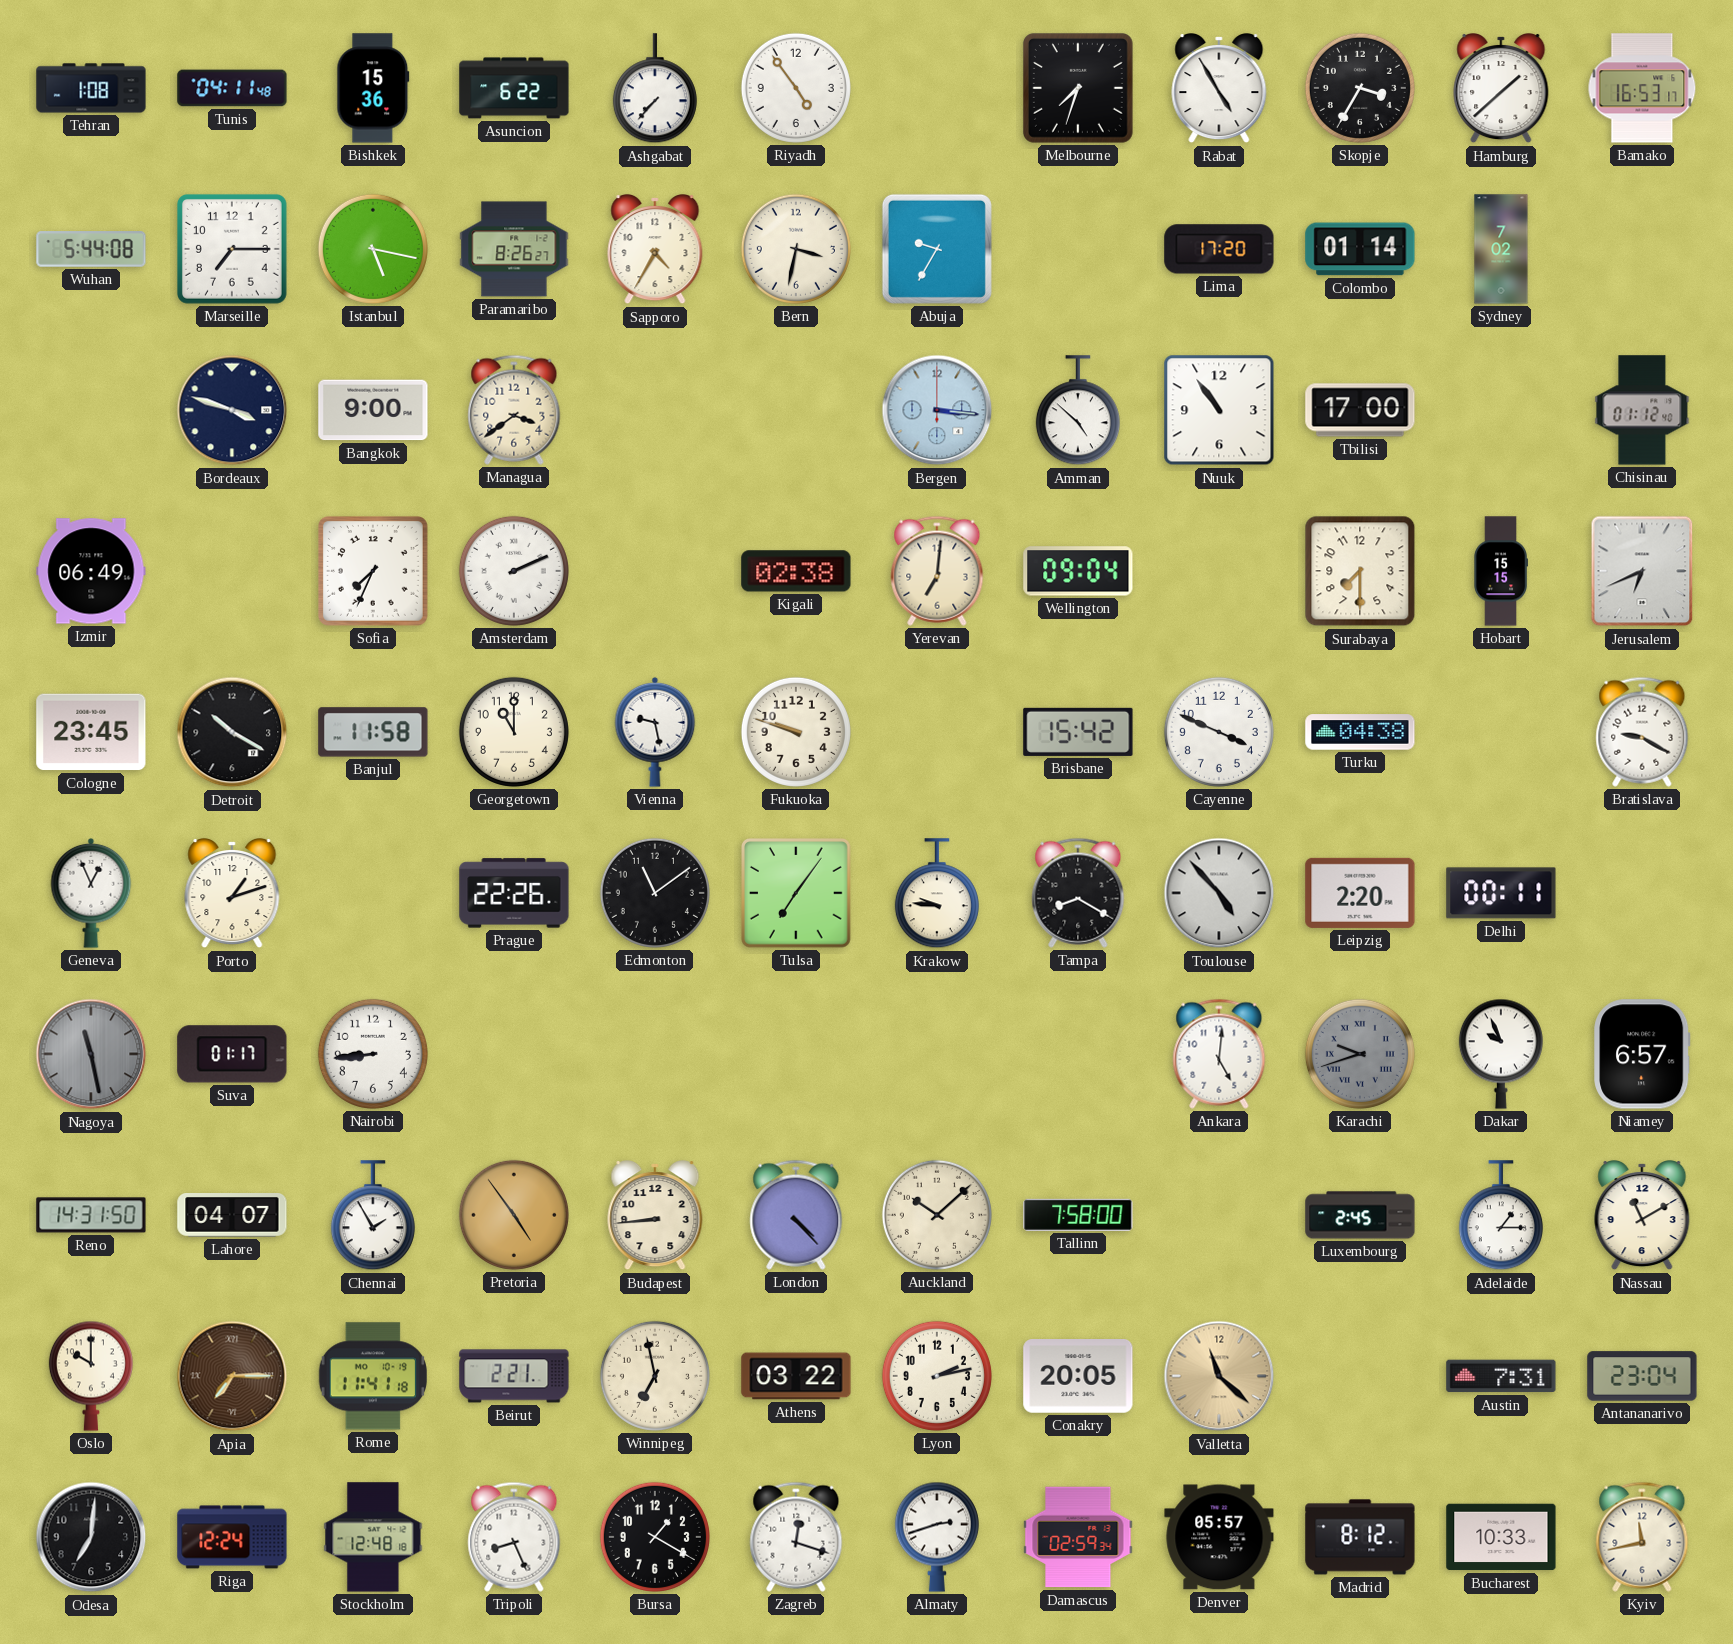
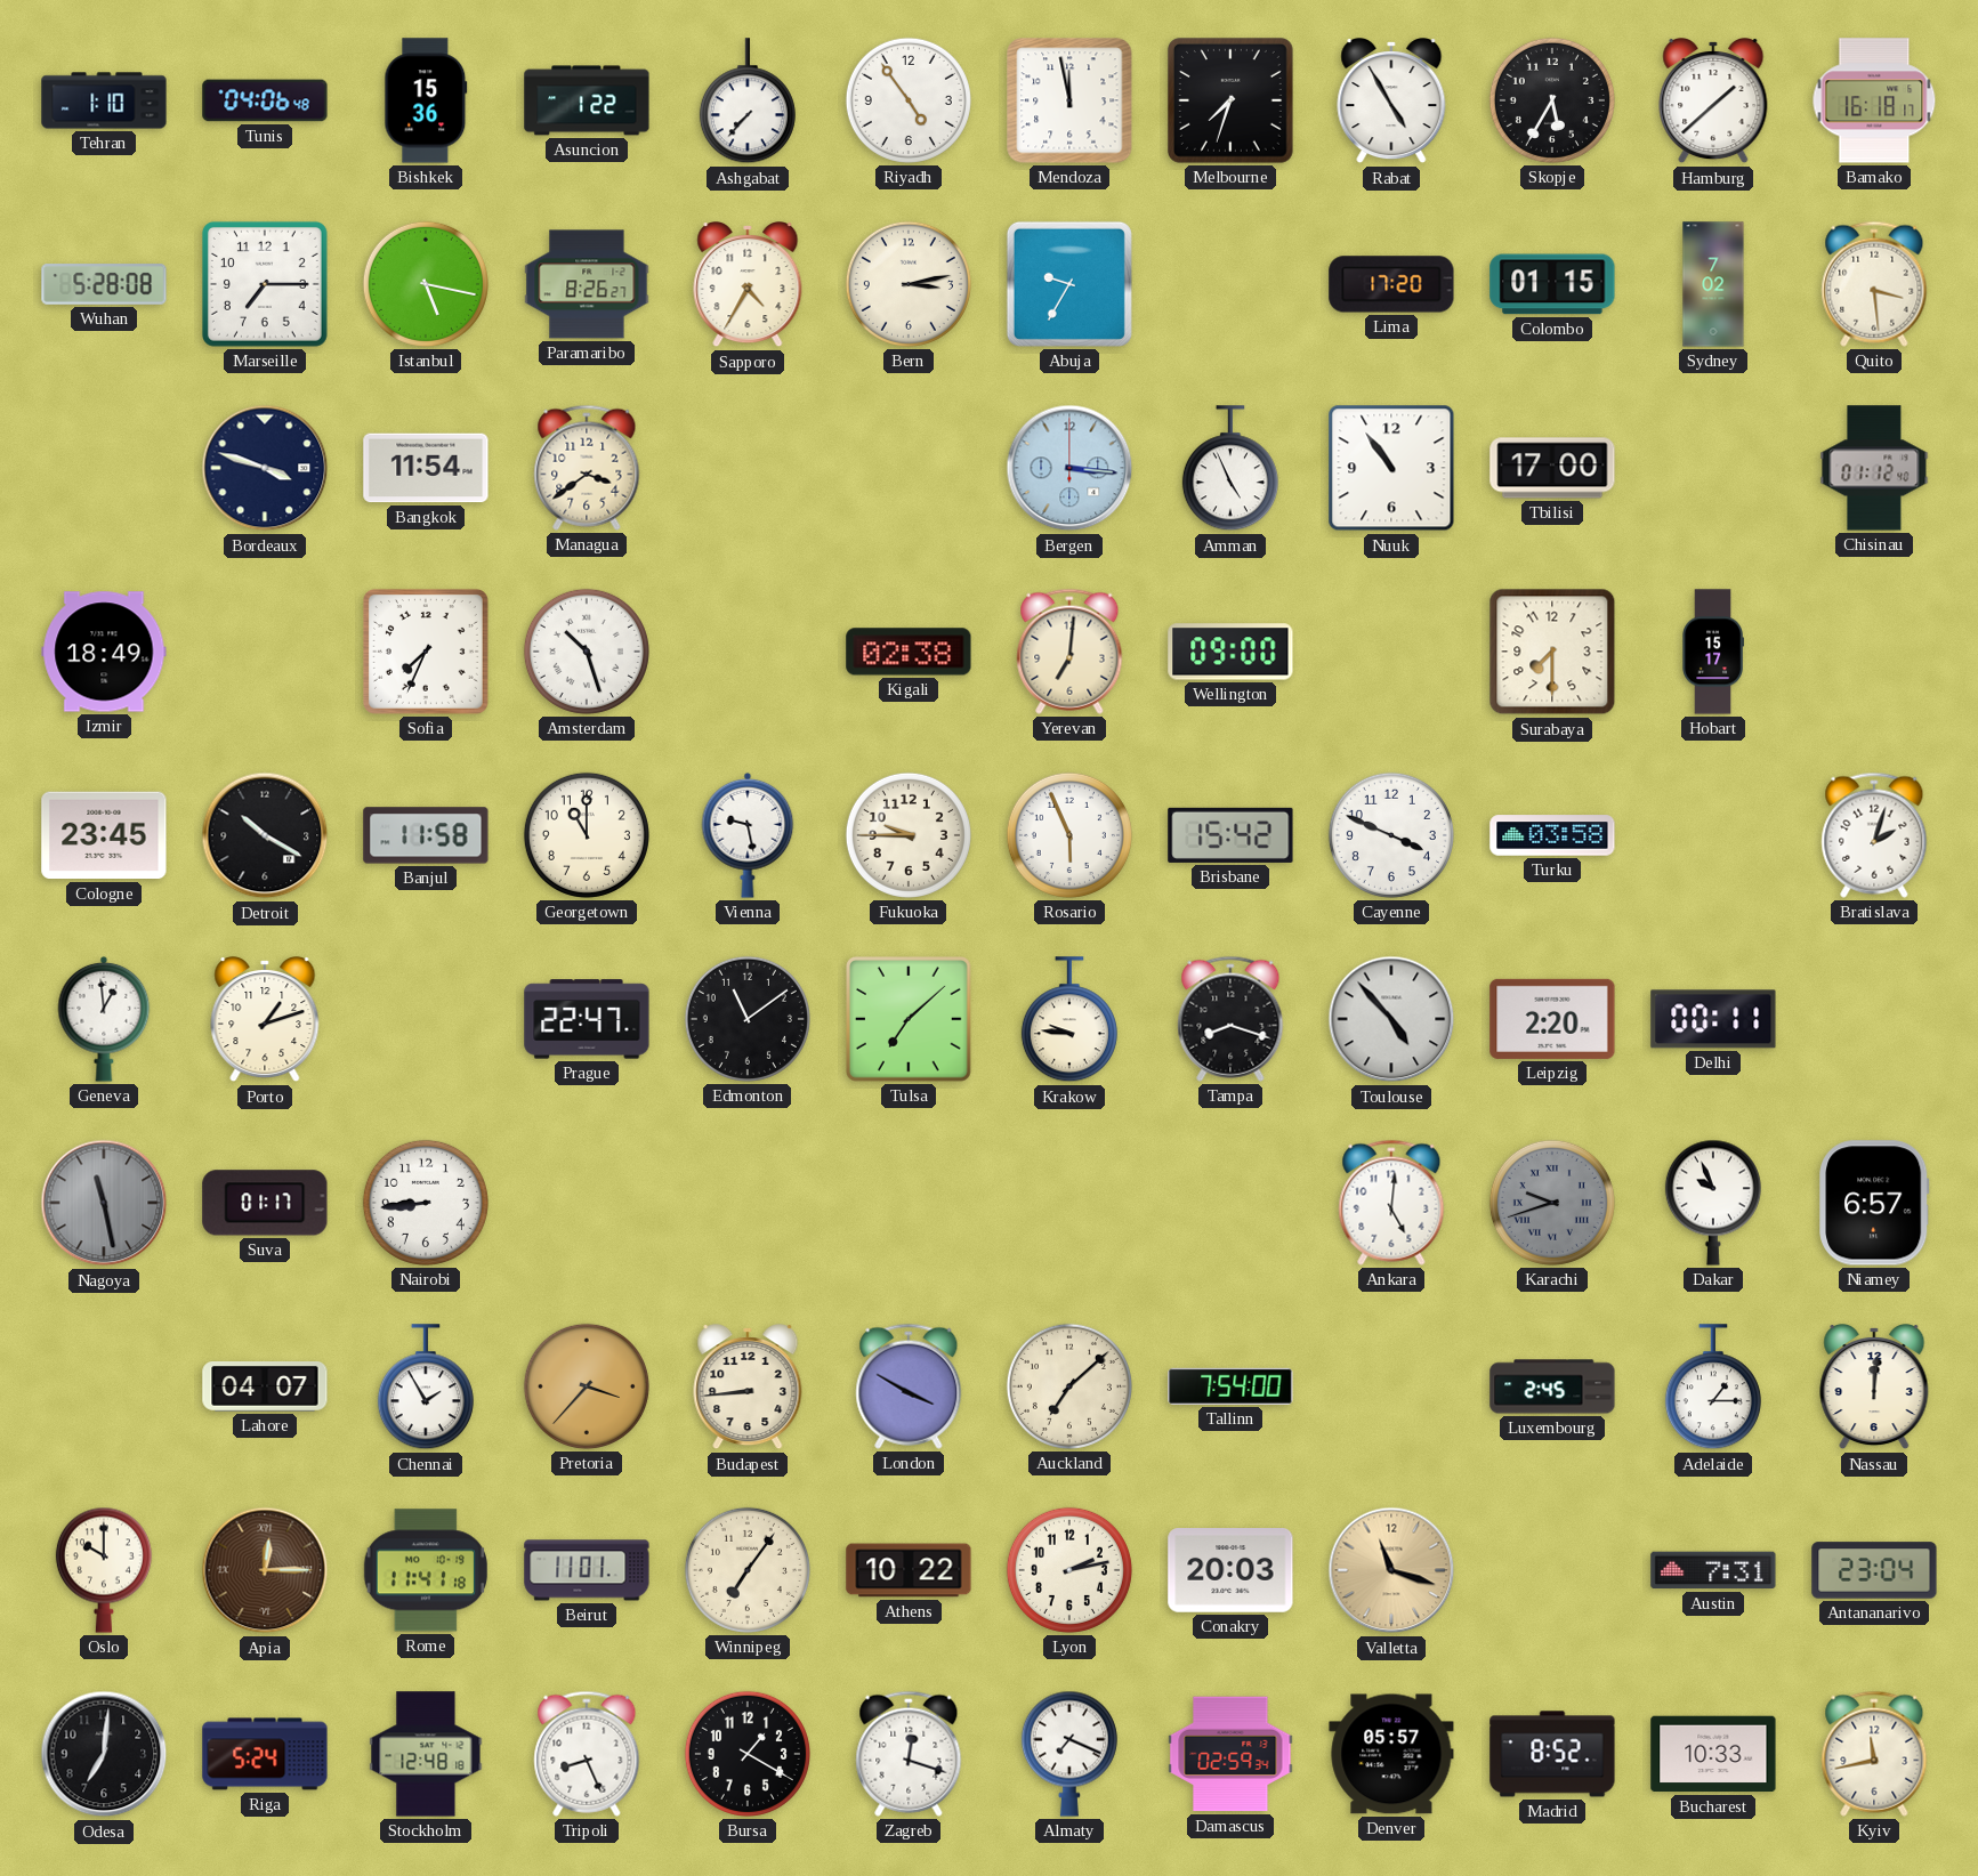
Tehran: 1:08 -> 1:10 (104, 100)
Tunis: 04:11 -> 04:06 (265, 100)
Asuncion: 6:22 -> 1:22 (587, 100)
Mendoza: none -> 11:58 (1069, 100)
Skopje: 3:35 -> 5:35 (1552, 100)
Bamako: 16:53 -> 16:18 (1874, 100)
Wuhan: 5:44 -> 5:28 (104, 284)
Bern: 3:32 -> 3:13 (909, 284)
Colombo: 01:14 -> 01:15 (1552, 284)
Quito: none -> 3:29 (1874, 284)
Bangkok: 9:00 -> 11:54 (426, 468)
Amman: 4:52 -> 4:56 (1230, 469)
Izmir: 06:49 -> 18:49 (104, 652)
Amsterdam: 2:11 -> 10:27 (587, 652)
Wellington: 09:04 -> 09:00 (1230, 652)
Hobart: 15:15 -> 15:17 (1713, 652)
Jerusalem: 6:41 -> none (1642, 571)
Fukuoka: 9:48 -> 9:45 (909, 835)
Rosario: none -> 5:56 (1069, 835)
Turku: 04:38 -> 03:58 (1552, 835)
Bratislava: 9:20 -> 2:03 (1874, 835)
Geneva: 12:56 -> 12:59 (104, 1019)
Prague: 22:26 -> 22:47 (587, 1019)
Tulsa: 7:06 -> 7:08 (910, 1020)
Tampa: 8:20 -> 8:18 (1230, 1019)
Reno: 14:31 -> none (91, 1215)
Pretoria: 4:54 -> 3:37 (587, 1386)
London: 4:23 -> 3:50 (909, 1386)
Auckland: 10:08 -> 7:08 (1069, 1386)
Tallinn: 7:58 -> 7:54 (1230, 1386)
Nassau: 11:10 -> 12:01 (1874, 1388)
Apia: 7:15 -> 12:15 (265, 1570)
Beirut: 2:21 -> 11:01 (587, 1570)
Winnipeg: 6:58 -> 7:06 (748, 1570)
Athens: 03:22 -> 10:22 (909, 1570)
Conakry: 20:05 -> 20:03 (1230, 1571)
Valletta: 11:22 -> 11:18 (1391, 1570)
Riga: 12:24 -> 5:24 (265, 1754)
Almaty: 2:42 -> 7:19 (1069, 1754)
Madrid: 8:12 -> 8:52 (1552, 1754)
